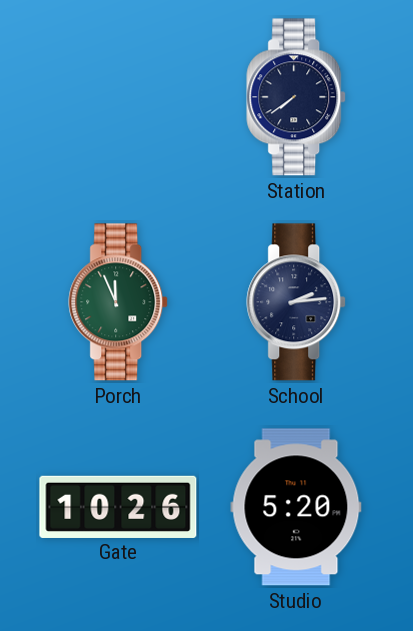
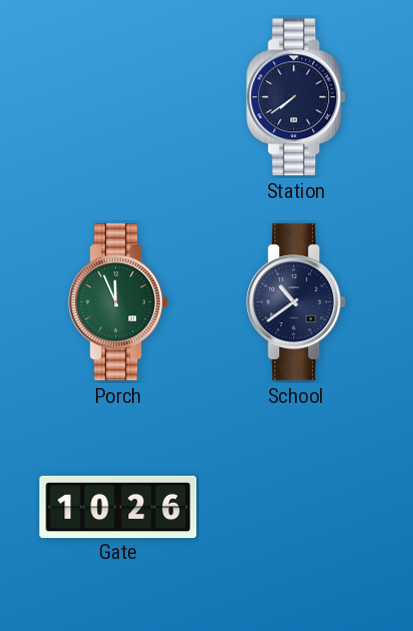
School: 2:14 -> 10:39 (297, 302)
Studio: 5:20 -> none (296, 507)
